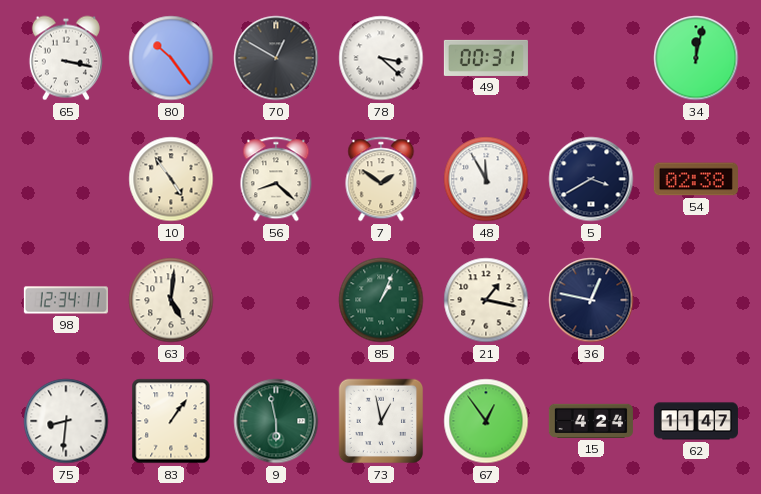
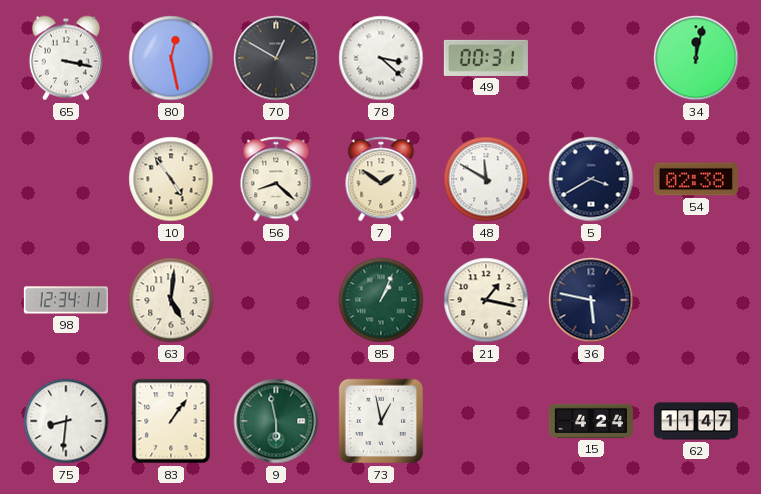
80: 10:24 -> 12:28 (171, 58)
48: 11:55 -> 11:50 (486, 179)
36: 12:47 -> 5:47 (591, 300)
67: 12:54 -> none (486, 421)
